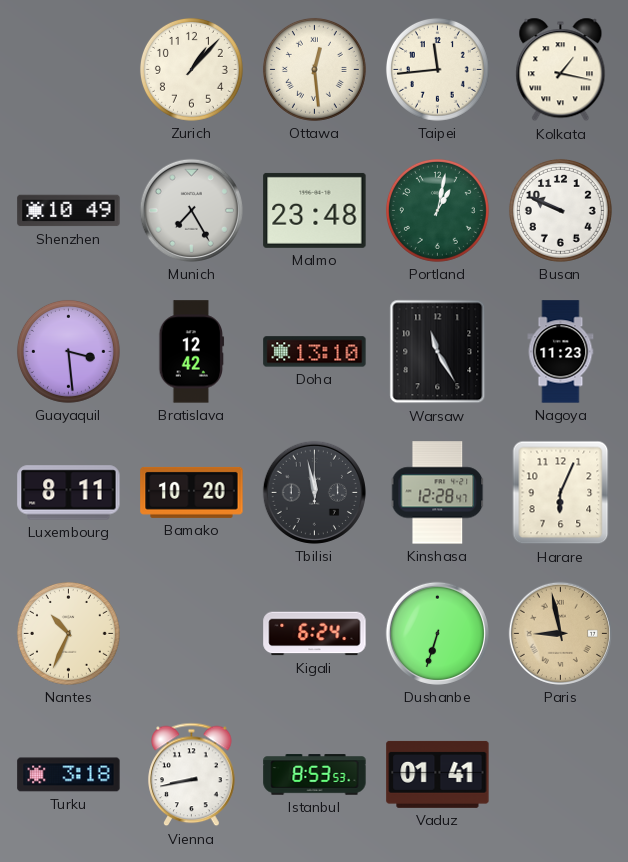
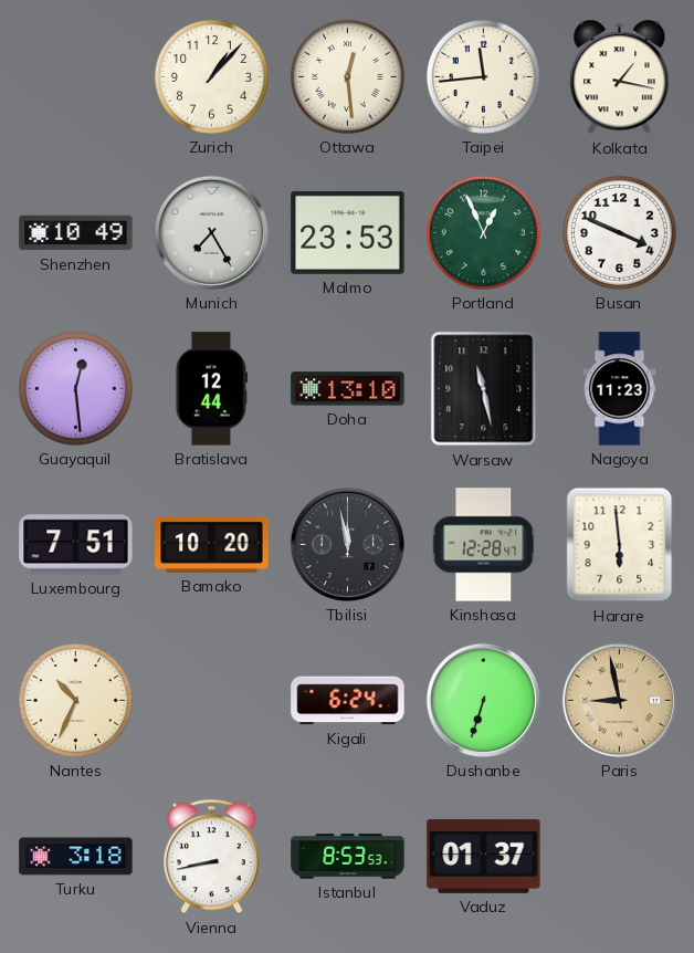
Malmo: 23:48 -> 23:53 (348, 232)
Portland: 1:02 -> 12:56 (483, 232)
Busan: 9:49 -> 3:49 (619, 232)
Guayaquil: 3:29 -> 12:29 (75, 388)
Bratislava: 12:42 -> 12:44 (212, 389)
Warsaw: 11:25 -> 11:28 (484, 389)
Luxembourg: 8:11 -> 7:51 (76, 545)
Harare: 6:04 -> 5:59 (620, 545)
Vaduz: 01:41 -> 01:37 (484, 856)
